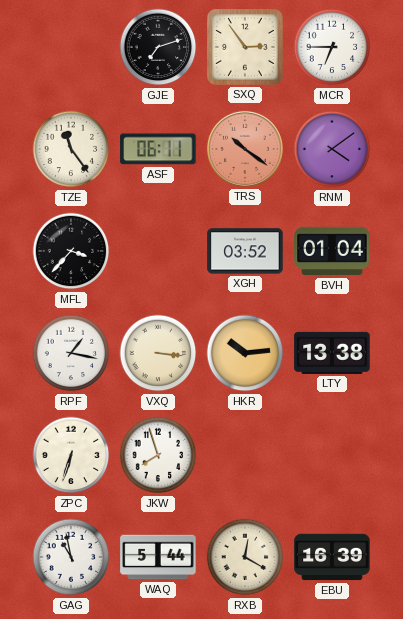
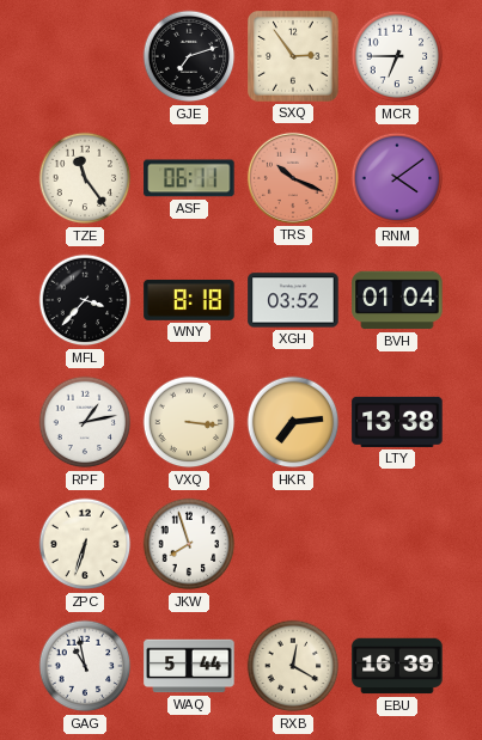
TRS: 10:21 -> 10:19 (293, 178)
WNY: none -> 8:18 (189, 300)
RPF: 1:17 -> 1:13 (85, 422)
HKR: 10:14 -> 7:14 (293, 422)
